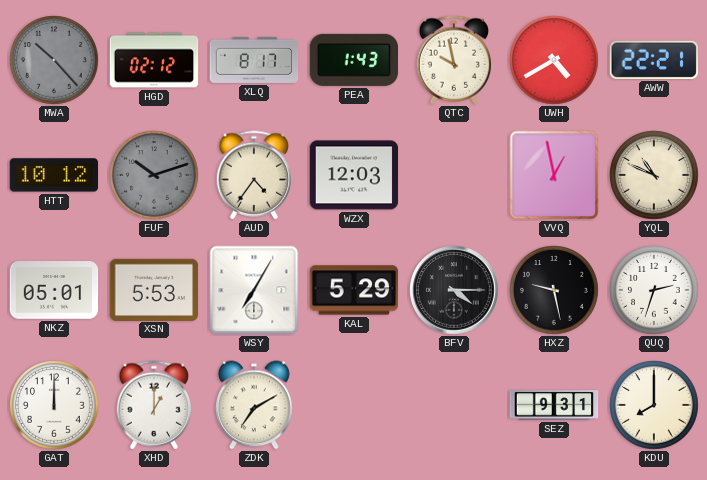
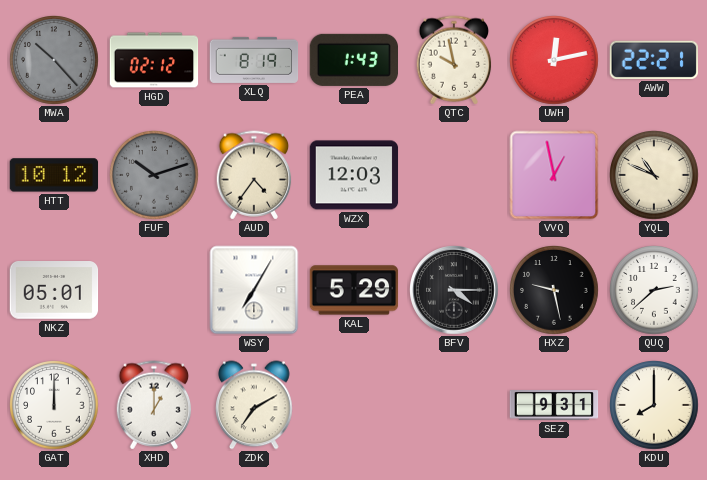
XLQ: 8:17 -> 8:19 (254, 60)
UWH: 4:40 -> 12:13 (554, 60)
XSN: 5:53 -> none (154, 289)
QUQ: 2:33 -> 2:38 (654, 290)
